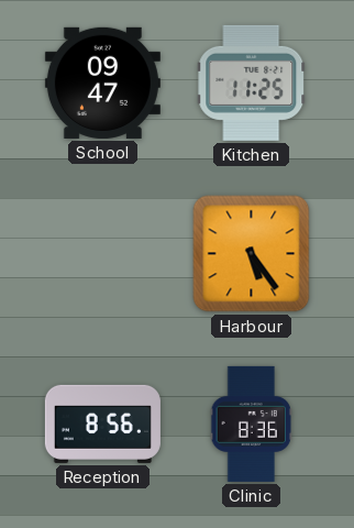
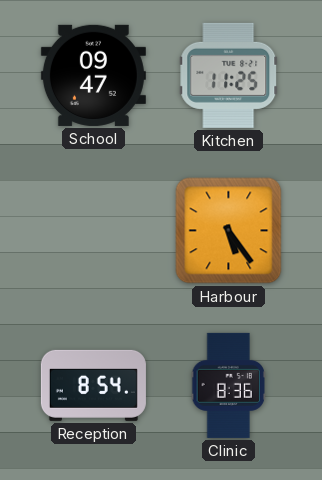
Reception: 8:56 -> 8:54 (93, 385)
